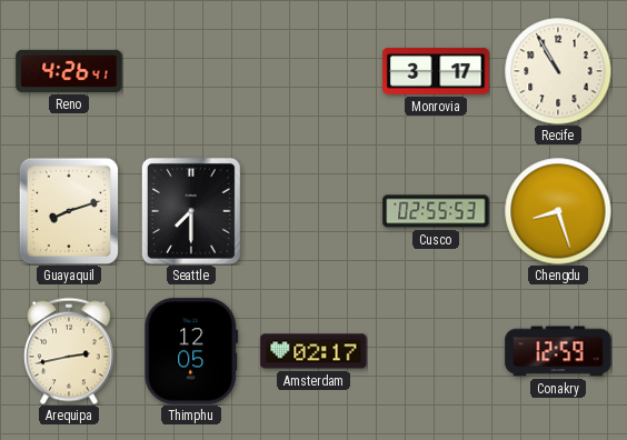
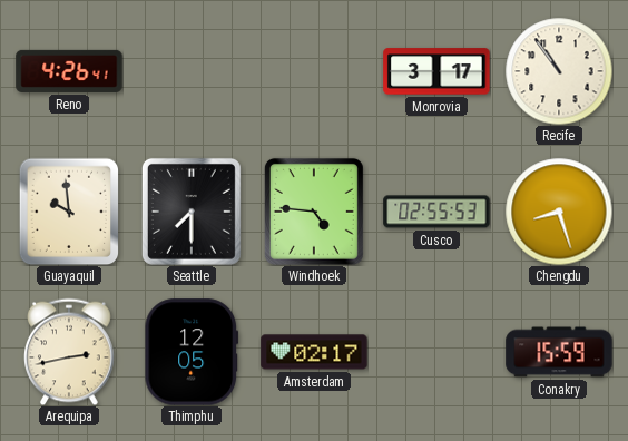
Recife: 10:55 -> 10:54 (559, 71)
Guayaquil: 8:12 -> 9:59 (69, 212)
Windhoek: none -> 4:46 (314, 212)
Conakry: 12:59 -> 15:59 (559, 352)
